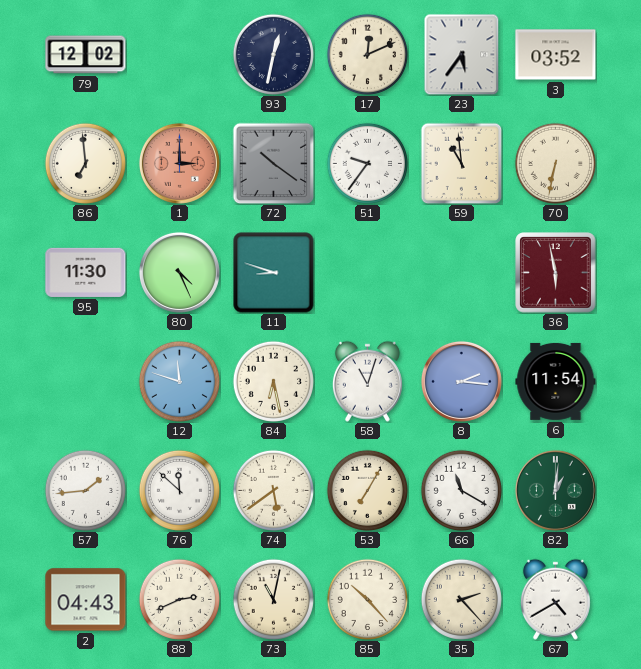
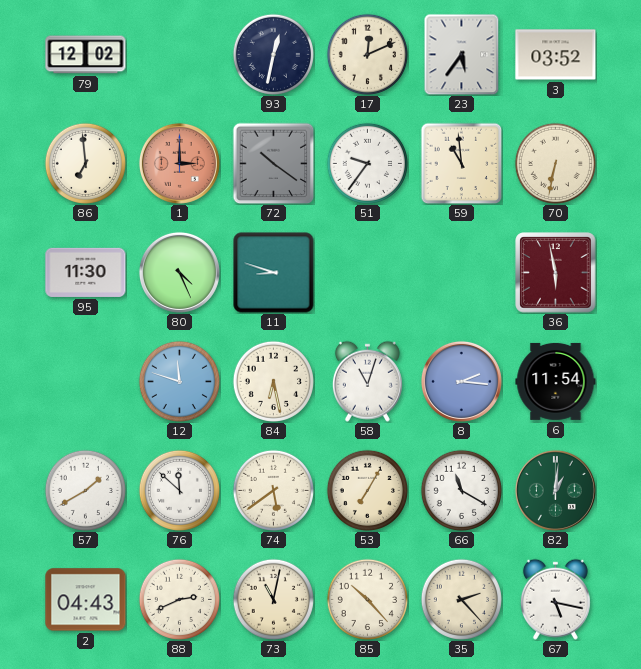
57: 1:44 -> 1:40 (85, 490)
67: 4:40 -> 5:17 (555, 599)
